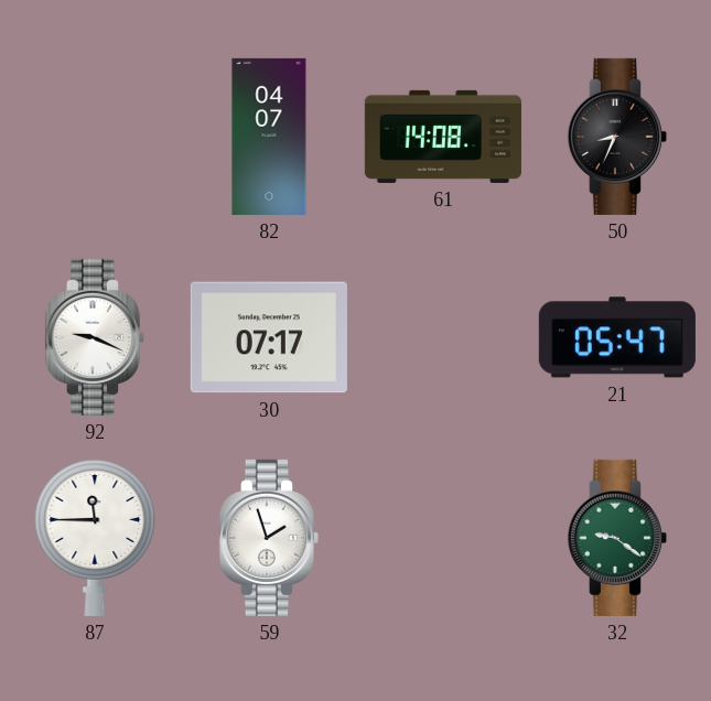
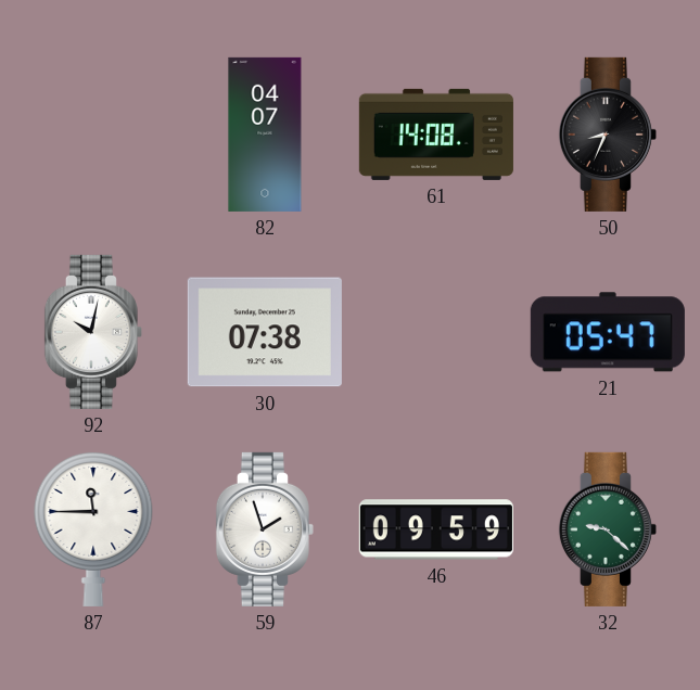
92: 9:19 -> 10:02 (93, 332)
30: 07:17 -> 07:38 (265, 332)
46: none -> 09:59 (436, 529)
32: 9:21 -> 9:22 (608, 529)
